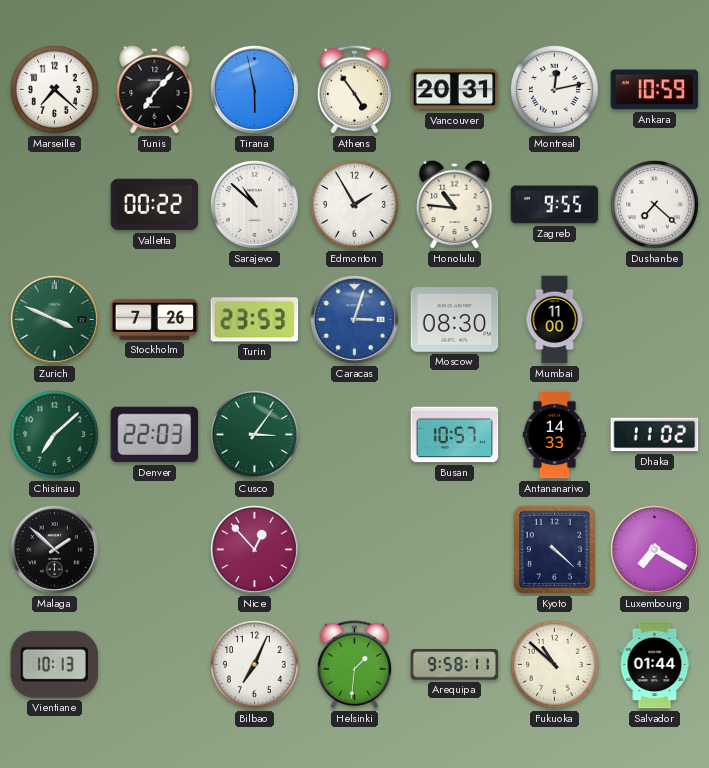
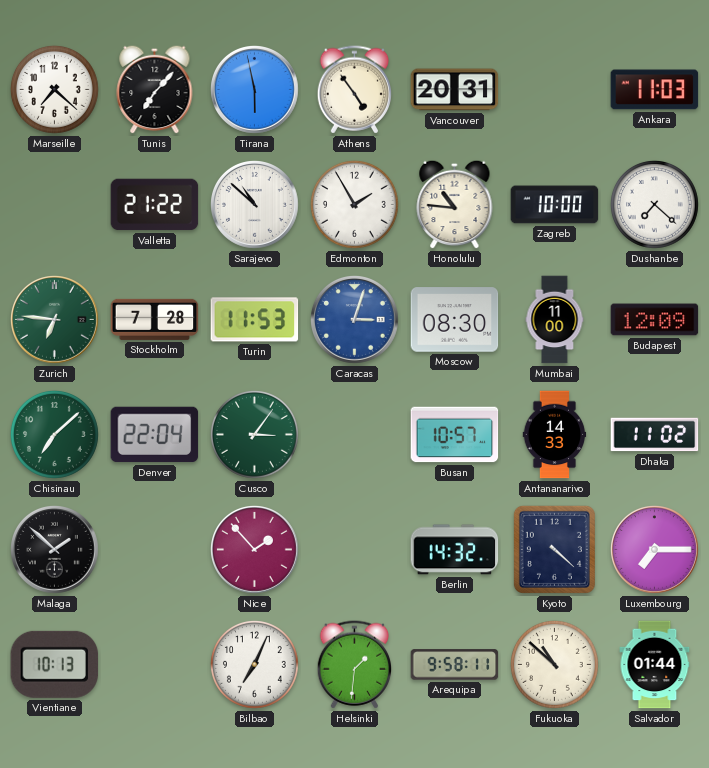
Montreal: 12:13 -> none (554, 89)
Ankara: 10:59 -> 11:03 (655, 90)
Valletta: 00:22 -> 21:22 (155, 205)
Zagreb: 9:55 -> 10:00 (555, 205)
Zurich: 3:49 -> 6:46 (55, 320)
Stockholm: 7:26 -> 7:28 (155, 319)
Turin: 23:53 -> 11:53 (255, 320)
Budapest: none -> 12:09 (655, 320)
Denver: 22:03 -> 22:04 (155, 435)
Nice: 12:53 -> 1:53 (255, 550)
Berlin: none -> 14:32 (455, 550)
Luxembourg: 7:20 -> 7:15 (655, 550)
